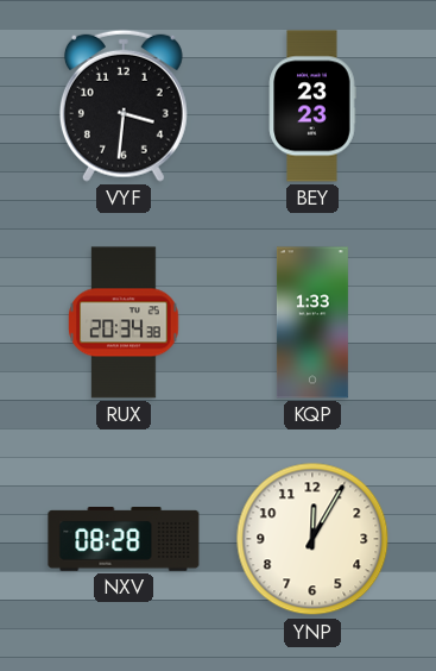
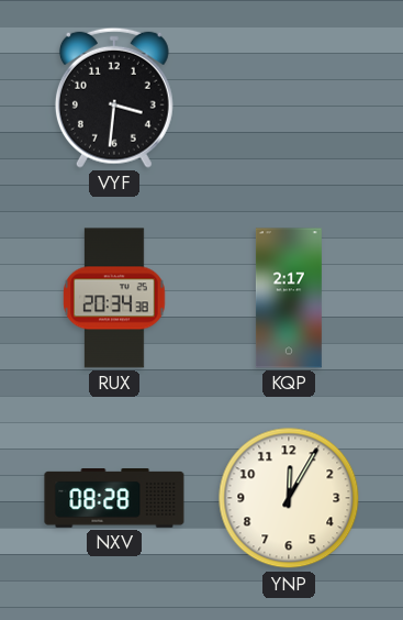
BEY: 23:23 -> none (312, 106)
KQP: 1:33 -> 2:17 (289, 298)
